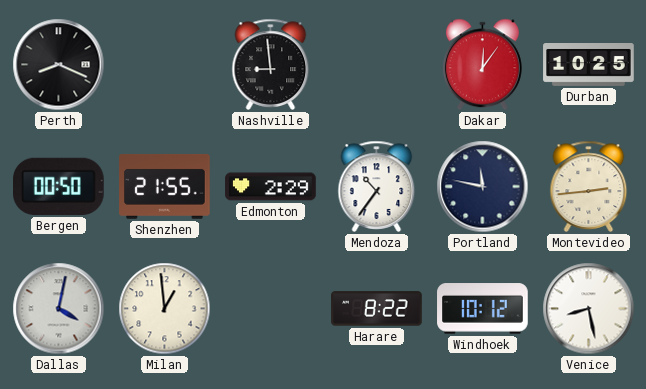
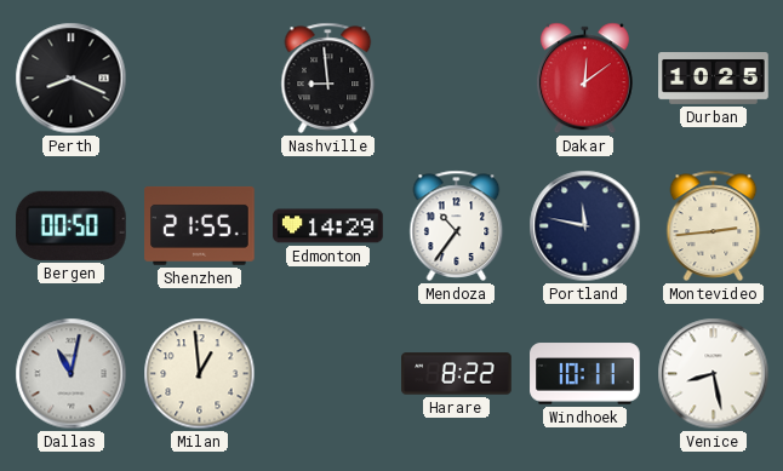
Dakar: 12:06 -> 12:09 (584, 79)
Edmonton: 2:29 -> 14:29 (328, 226)
Dallas: 4:02 -> 11:02 (72, 374)
Windhoek: 10:12 -> 10:11 (585, 374)
